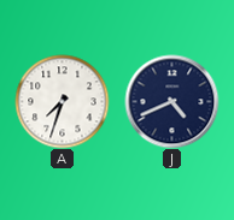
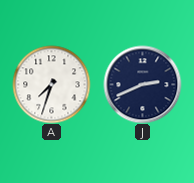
J: 4:41 -> 2:41 (142, 84)
